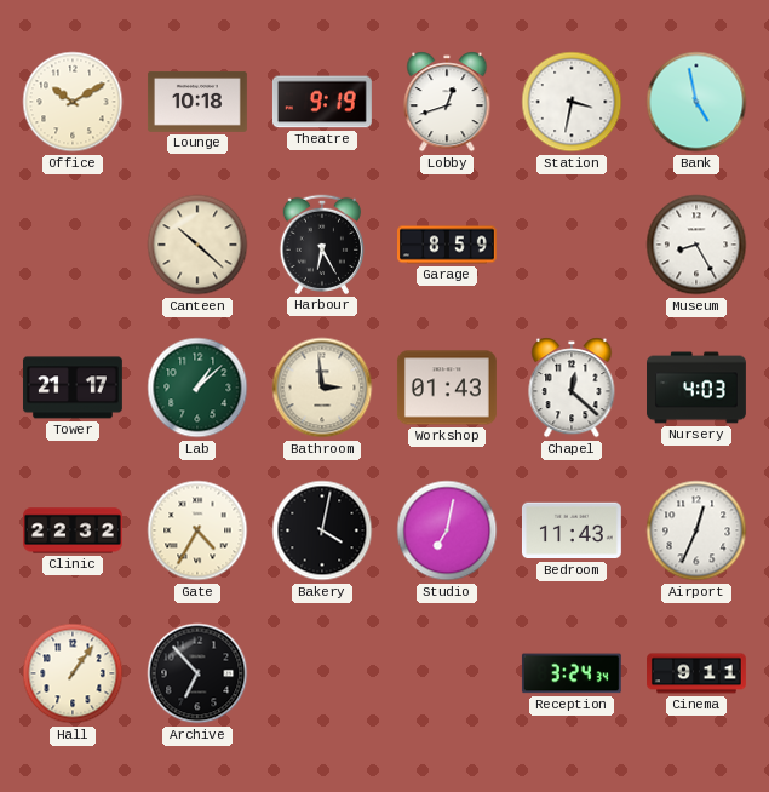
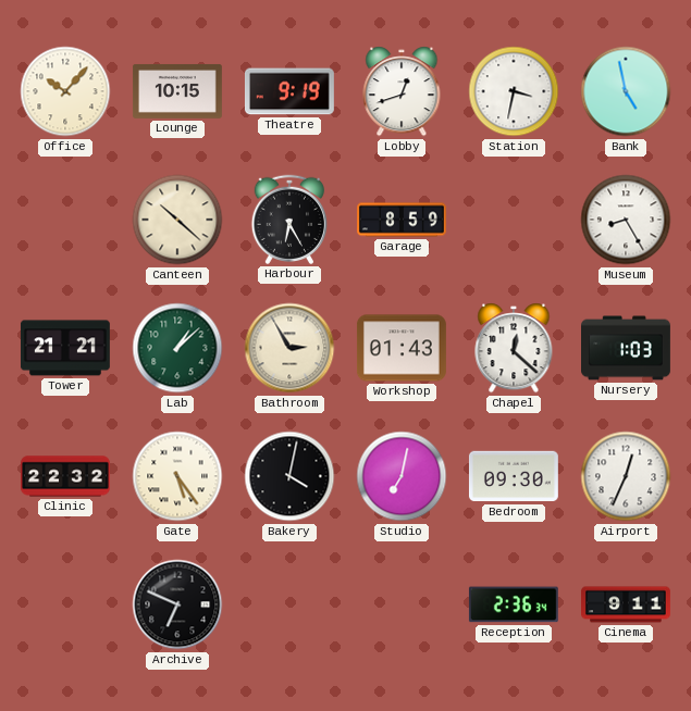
Office: 10:10 -> 10:07 (65, 91)
Lounge: 10:18 -> 10:15 (177, 91)
Tower: 21:17 -> 21:21 (65, 348)
Bathroom: 2:59 -> 2:55 (289, 348)
Nursery: 4:03 -> 1:03 (627, 348)
Gate: 4:35 -> 5:24 (177, 476)
Bedroom: 11:43 -> 09:30 (514, 476)
Hall: 1:06 -> none (73, 673)
Archive: 6:53 -> 6:49 (177, 604)
Reception: 3:24 -> 2:36 (514, 604)
